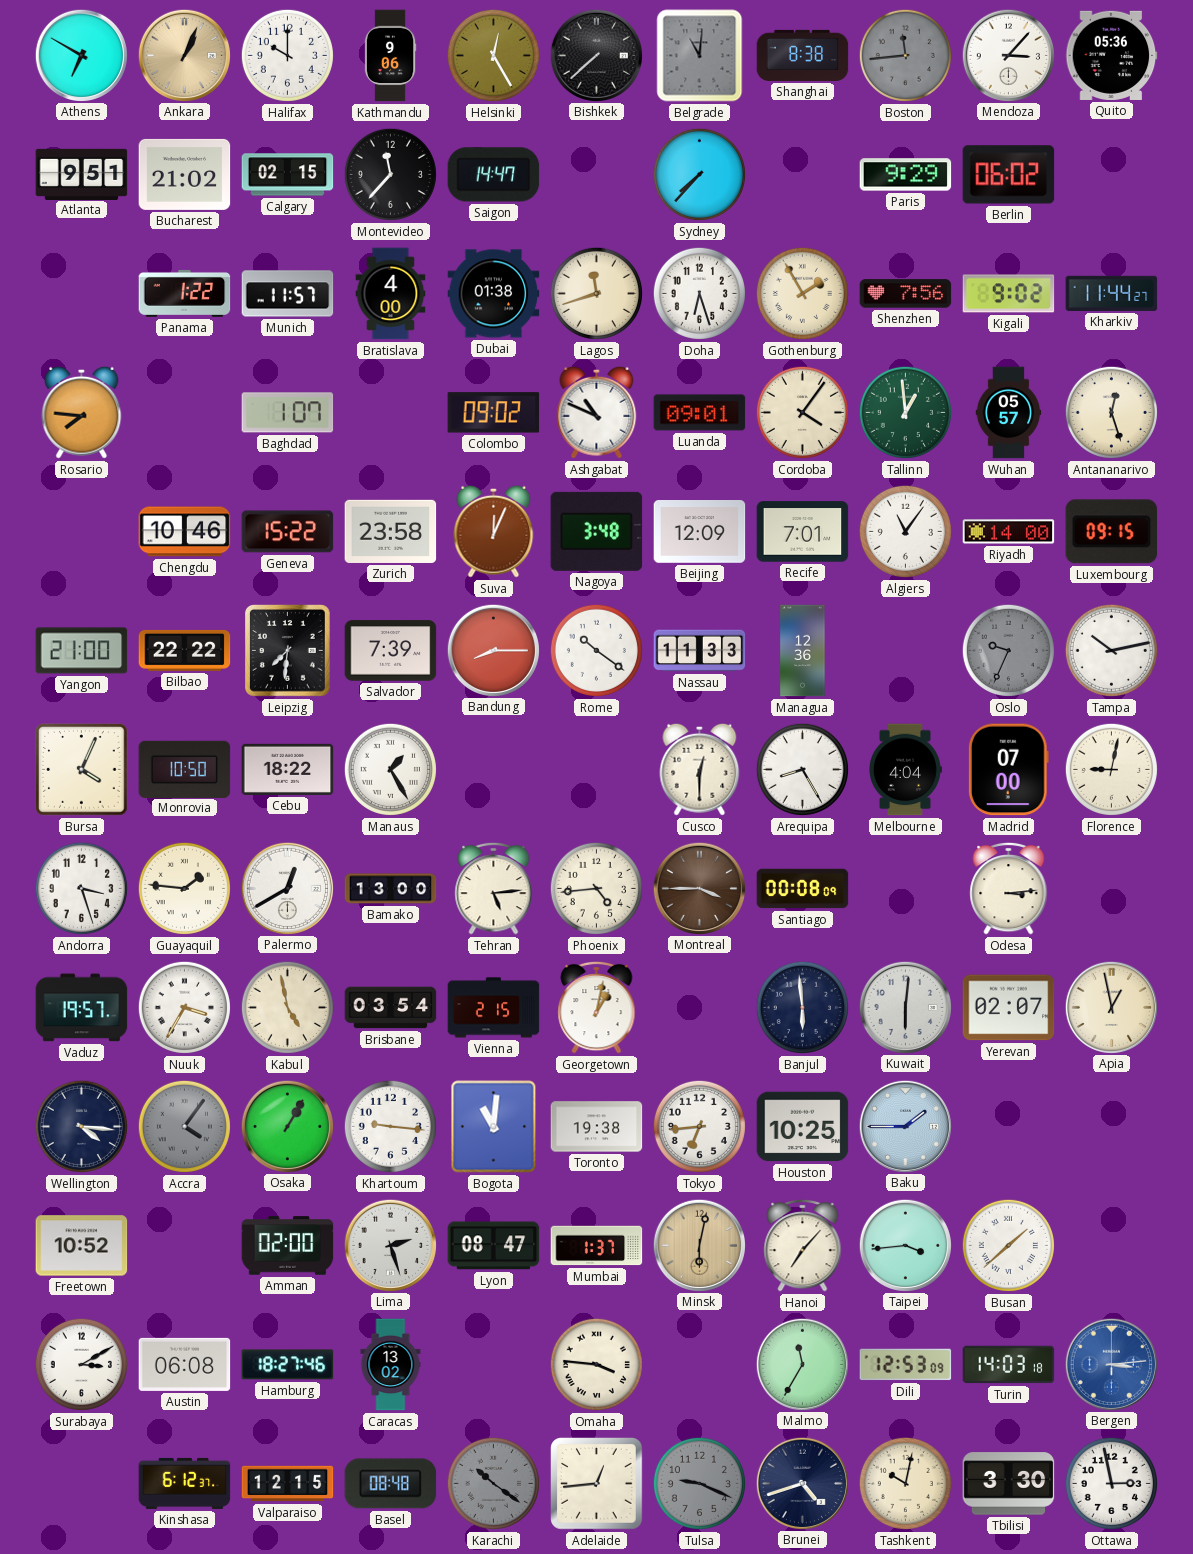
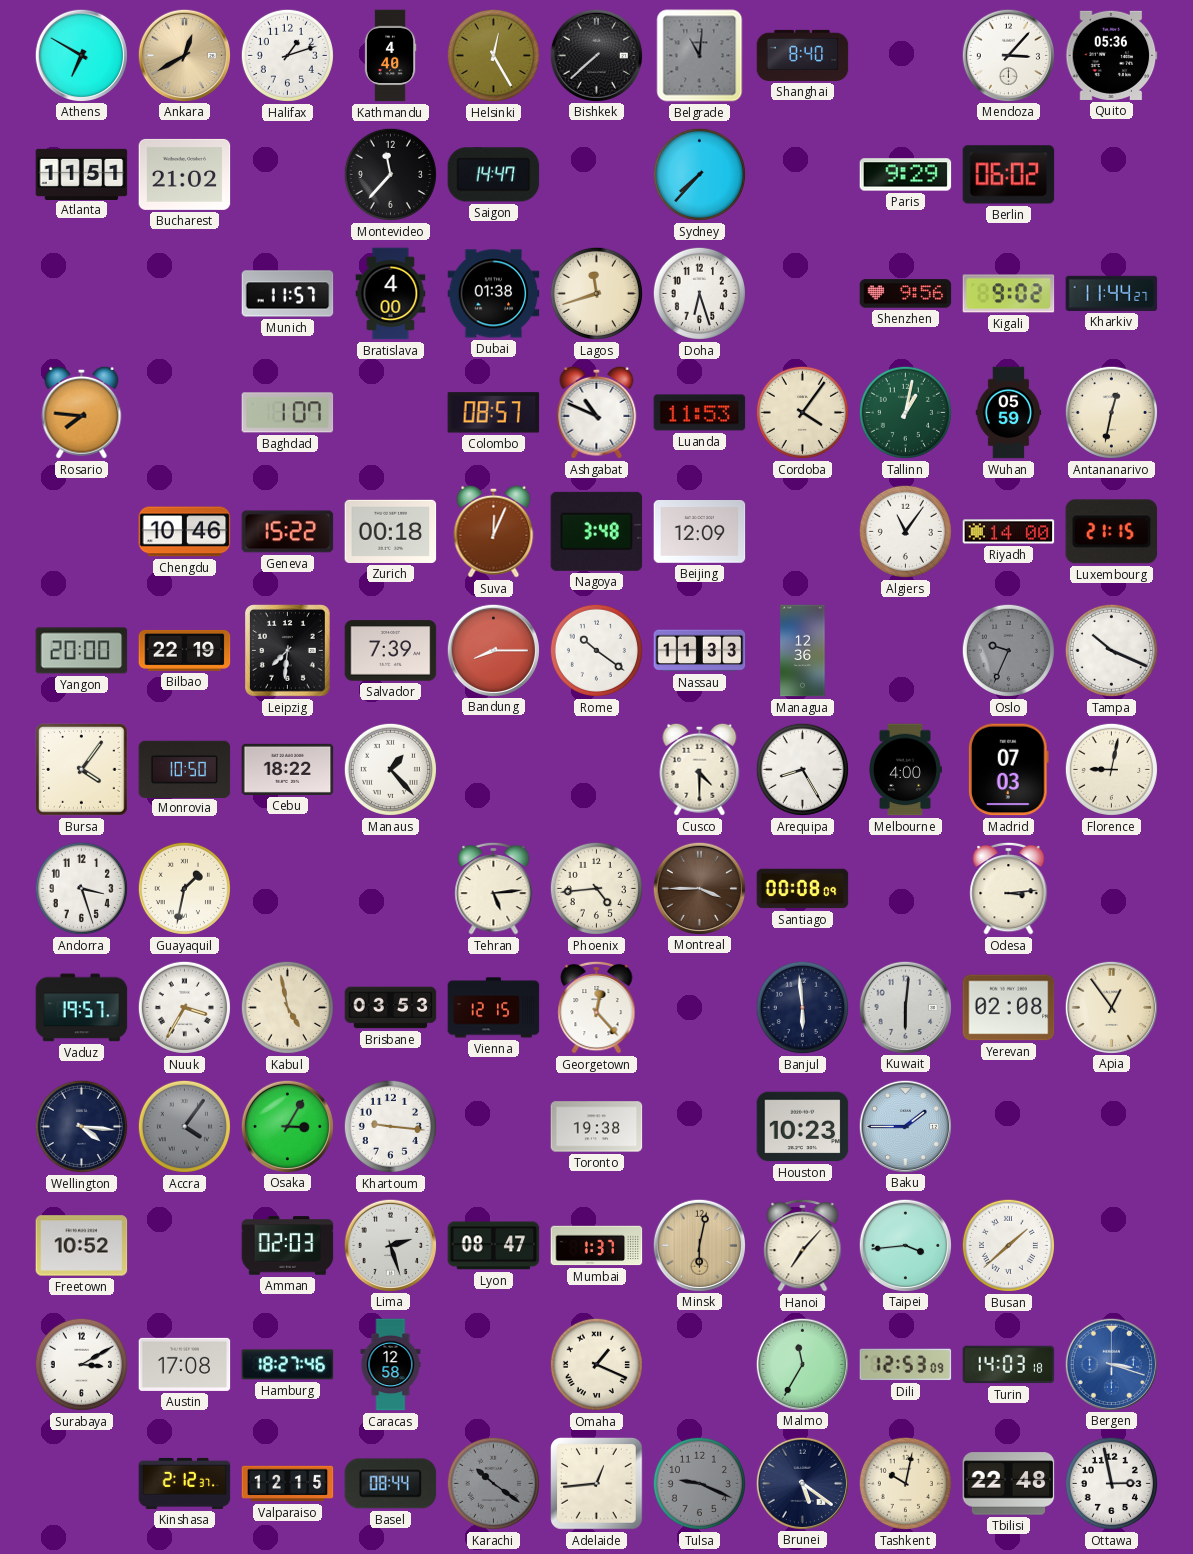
Ankara: 1:04 -> 12:40 (184, 55)
Halifax: 10:00 -> 1:12 (287, 55)
Kathmandu: 9:06 -> 4:40 (390, 56)
Shanghai: 8:38 -> 8:40 (803, 55)
Boston: 11:44 -> none (905, 55)
Atlanta: 9:51 -> 11:51 (82, 174)
Calgary: 02:15 -> none (288, 175)
Panama: 1:22 -> none (185, 293)
Gothenburg: 1:55 -> none (802, 293)
Shenzhen: 7:56 -> 9:56 (906, 294)
Colombo: 09:02 -> 08:57 (494, 413)
Luanda: 09:01 -> 11:53 (700, 413)
Tallinn: 12:59 -> 1:02 (905, 412)
Wuhan: 05:57 -> 05:59 (1009, 413)
Antananarivo: 12:27 -> 12:32 (1111, 412)
Zurich: 23:58 -> 00:18 (391, 531)
Recife: 7:01 -> none (803, 532)
Luxembourg: 09:15 -> 21:15 (1112, 532)
Yangon: 21:00 -> 20:00 (82, 651)
Bilbao: 22:22 -> 22:19 (185, 650)
Tampa: 10:13 -> 10:19 (1111, 650)
Bursa: 4:04 -> 4:06 (82, 770)
Manaus: 1:25 -> 1:23 (390, 769)
Cusco: 12:30 -> 4:30 (700, 769)
Melbourne: 4:04 -> 4:00 (906, 770)
Madrid: 07:00 -> 07:03 (1008, 770)
Guayaquil: 1:46 -> 1:32 (184, 888)
Palermo: 12:40 -> none (287, 888)
Bamako: 13:00 -> none (391, 889)
Brisbane: 03:54 -> 03:53 (391, 1008)
Vienna: 2:15 -> 12:15 (494, 1008)
Georgetown: 1:02 -> 12:23 (597, 1007)
Yerevan: 02:07 -> 02:08 (1009, 1008)
Apia: 12:58 -> 12:54 (1111, 1007)
Osaka: 1:05 -> 3:05 (287, 1126)
Bogota: 11:01 -> none (494, 1127)
Tokyo: 6:44 -> none (699, 1126)
Houston: 10:25 -> 10:23 (803, 1127)
Amman: 02:00 -> 02:03 (288, 1246)
Austin: 06:08 -> 17:08 (185, 1364)
Caracas: 13:02 -> 12:58 (391, 1365)
Omaha: 3:46 -> 1:19 (596, 1364)
Bergen: 3:14 -> 3:18 (1111, 1364)
Kinshasa: 6:12 -> 2:12 (185, 1483)
Basel: 08:48 -> 08:44 (391, 1484)
Brunei: 4:42 -> 5:21 (802, 1483)
Tbilisi: 3:30 -> 22:48 (1009, 1484)
